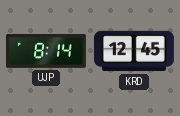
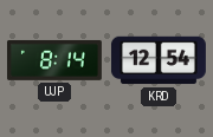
KRD: 12:45 -> 12:54 (159, 60)
